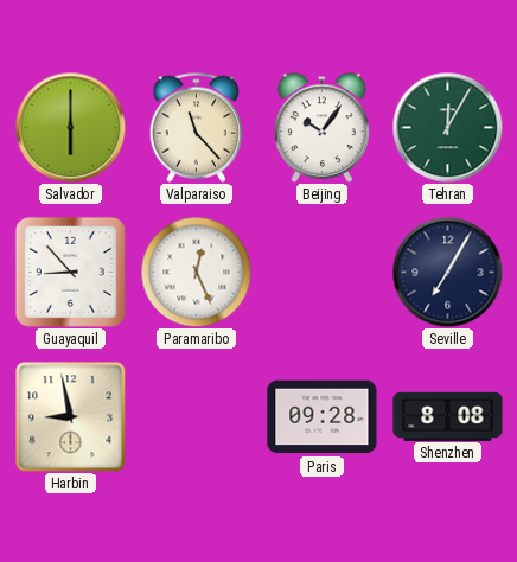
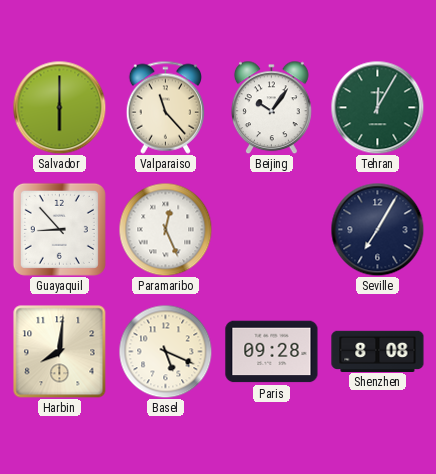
Harbin: 8:58 -> 8:01 (59, 351)
Basel: none -> 5:19 (165, 351)
